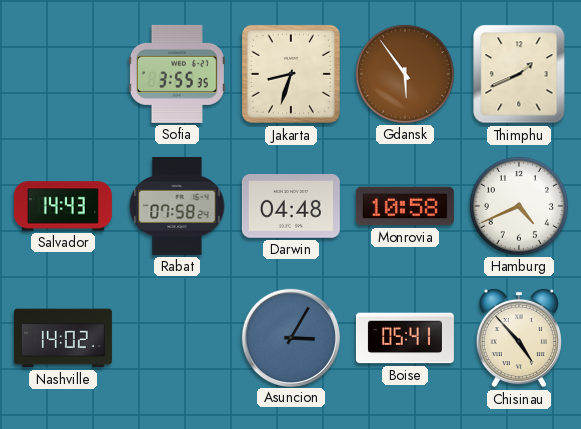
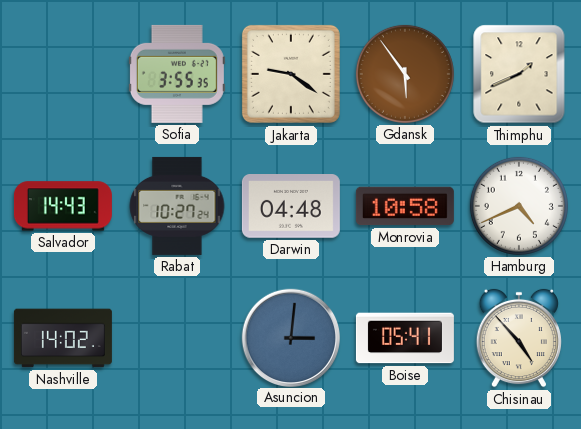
Jakarta: 8:33 -> 9:21 (291, 74)
Rabat: 07:58 -> 10:27 (177, 206)
Asuncion: 3:05 -> 3:01 (290, 337)
